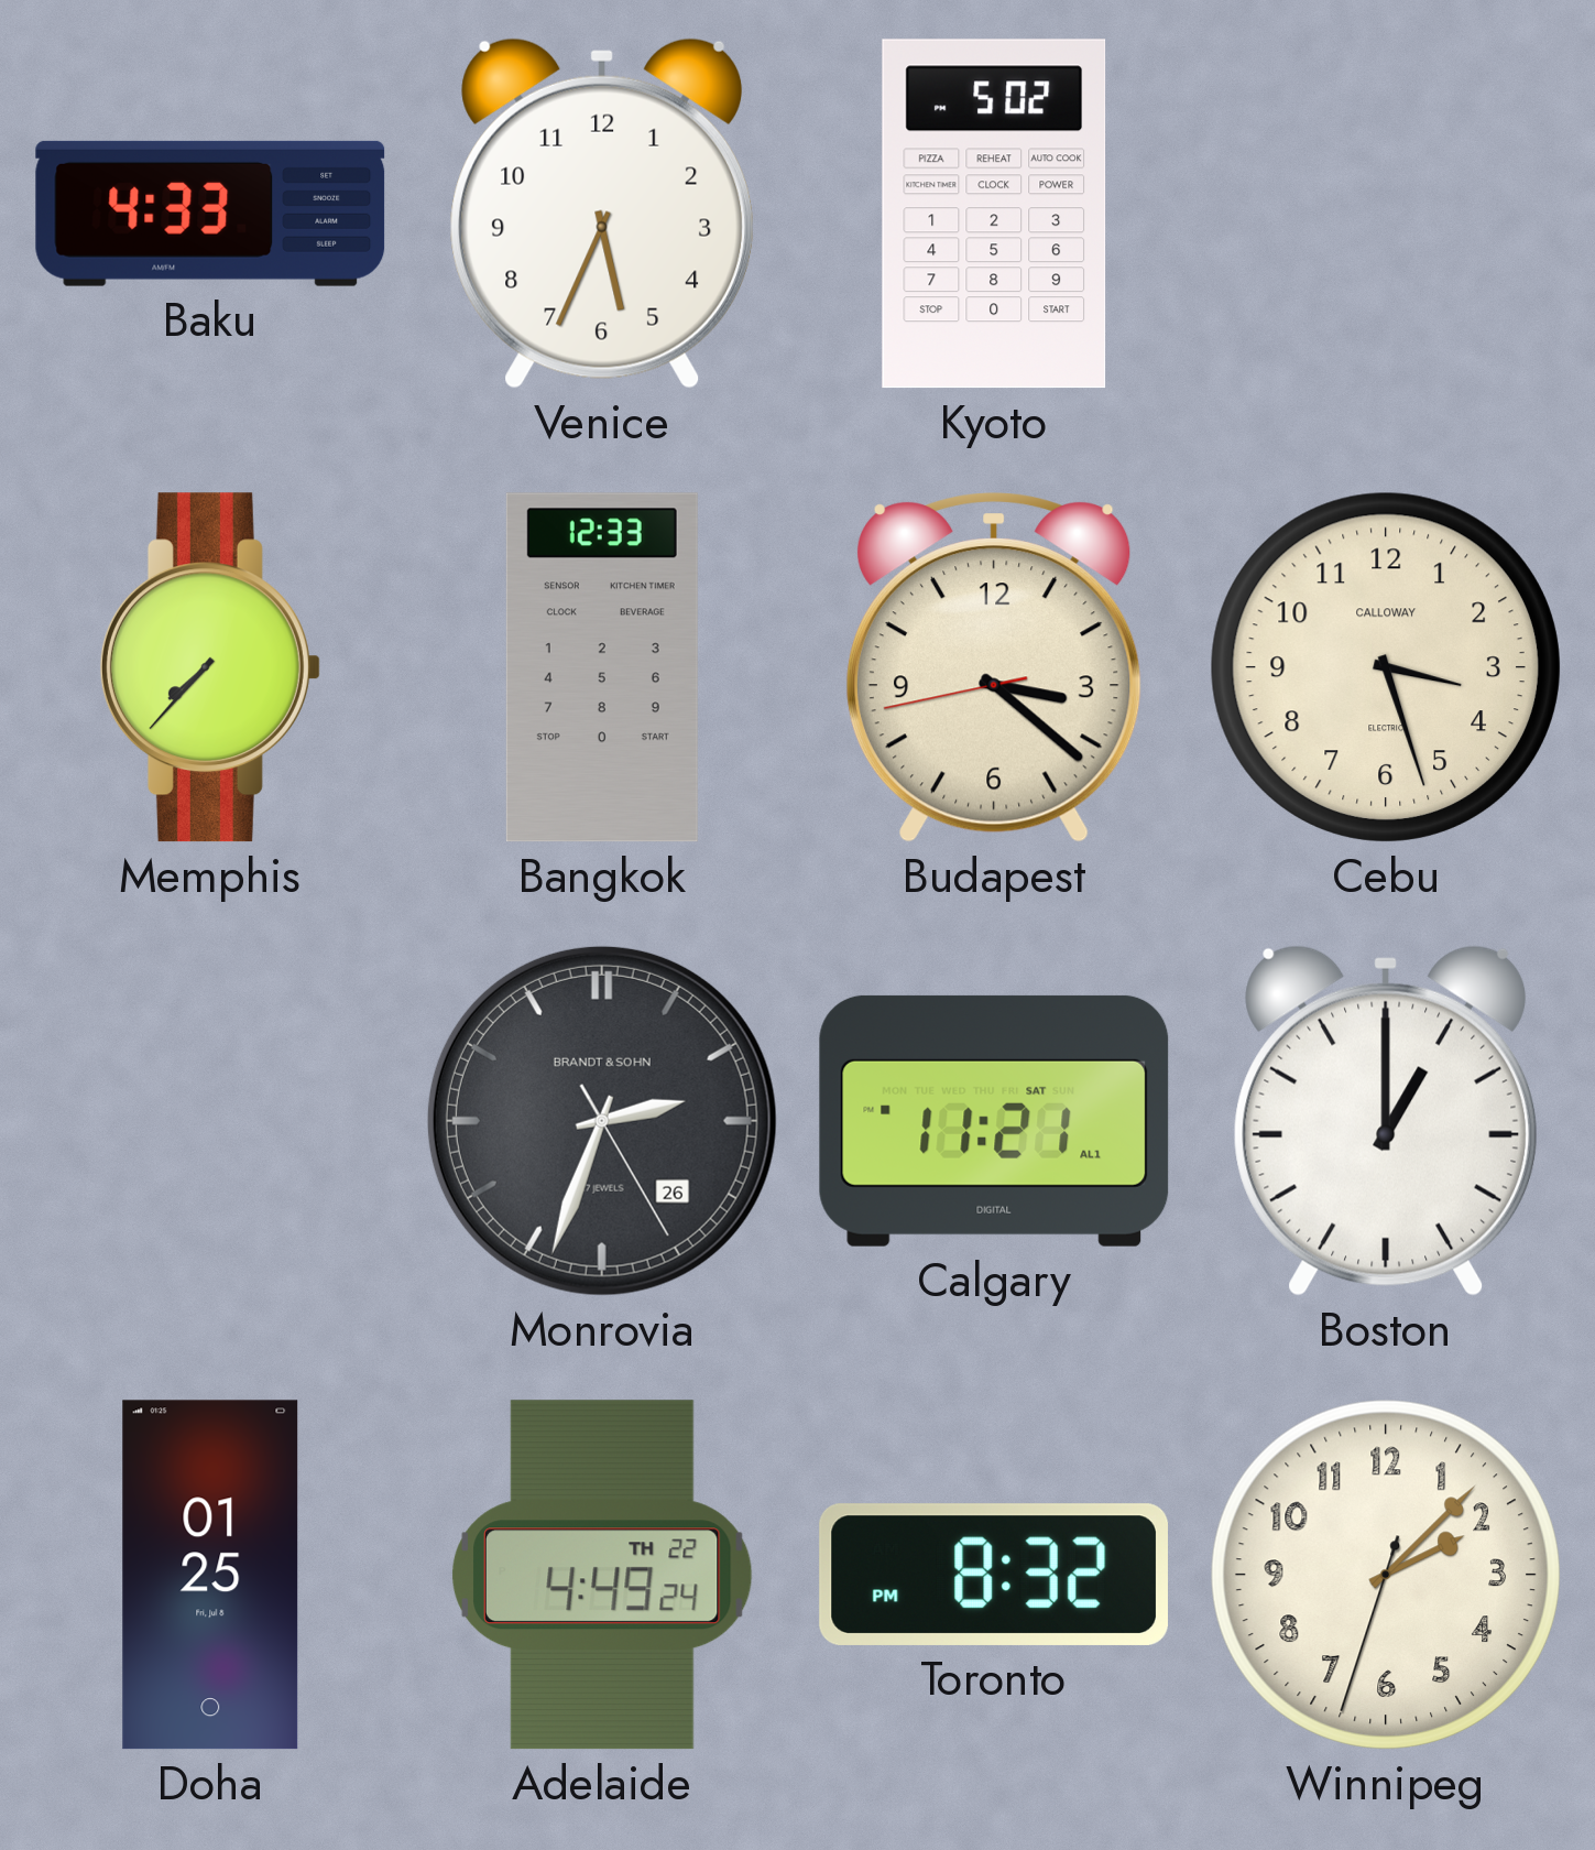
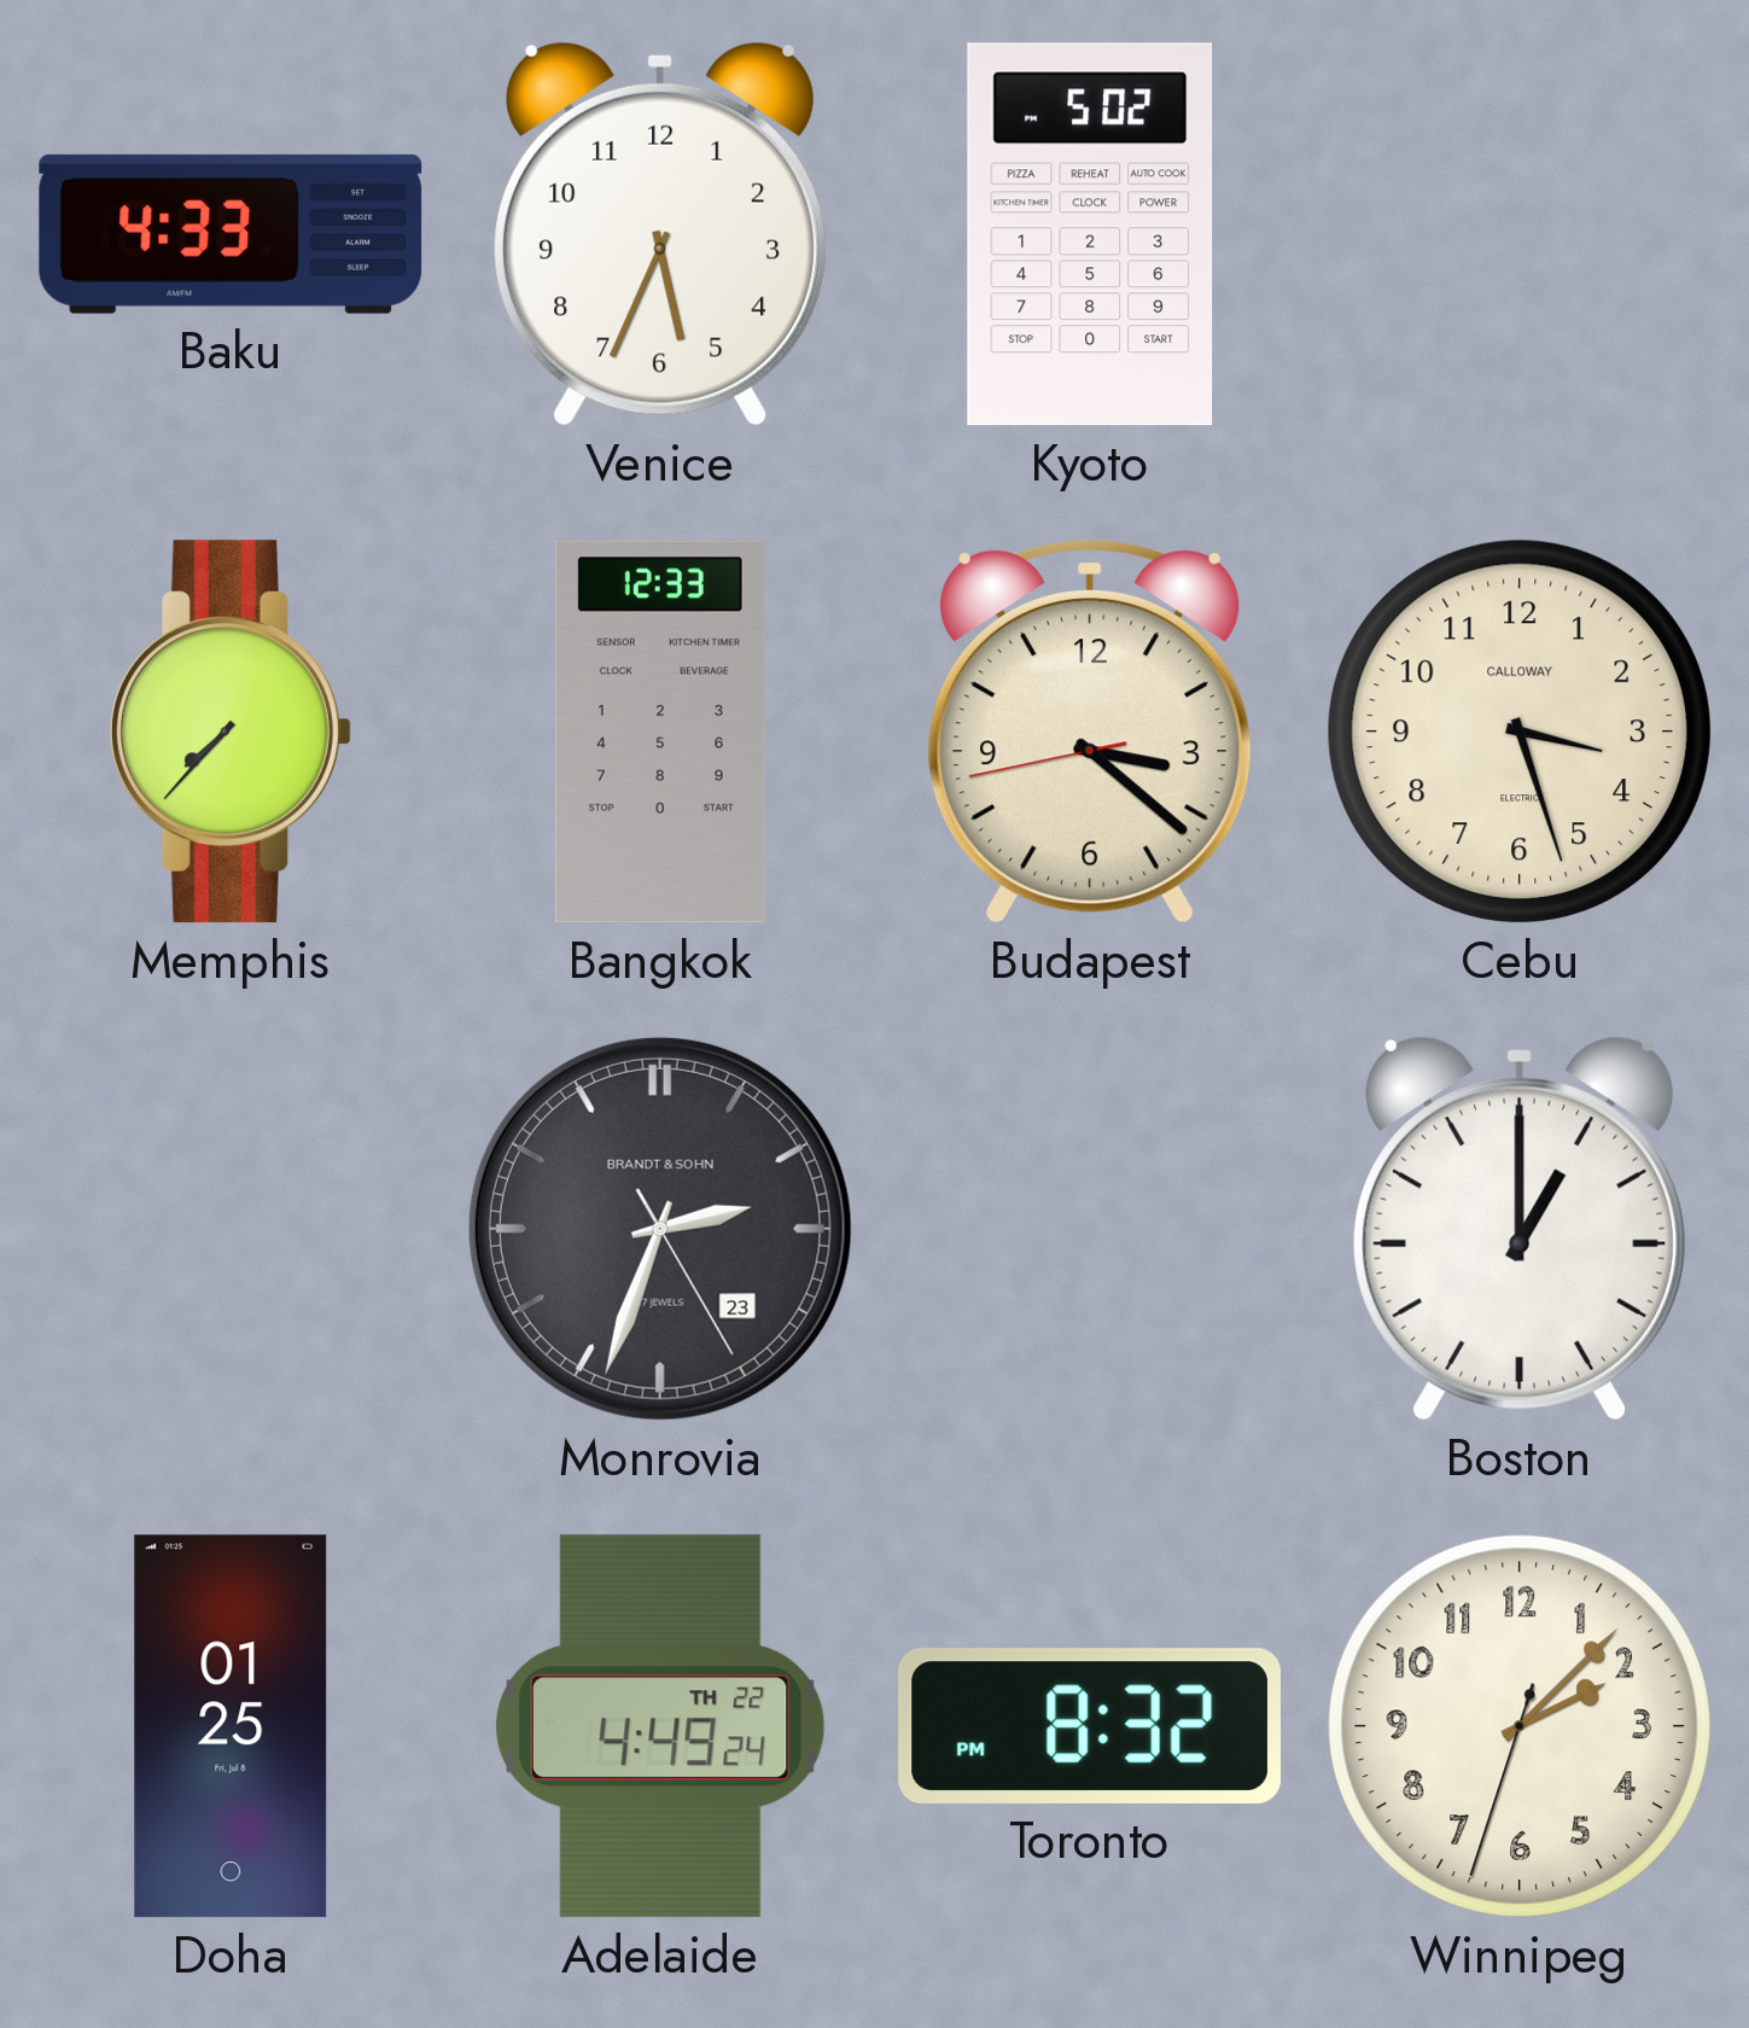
Monrovia date: 26 -> 23 (660, 1229)
Calgary: 11:21 -> none (994, 1121)
